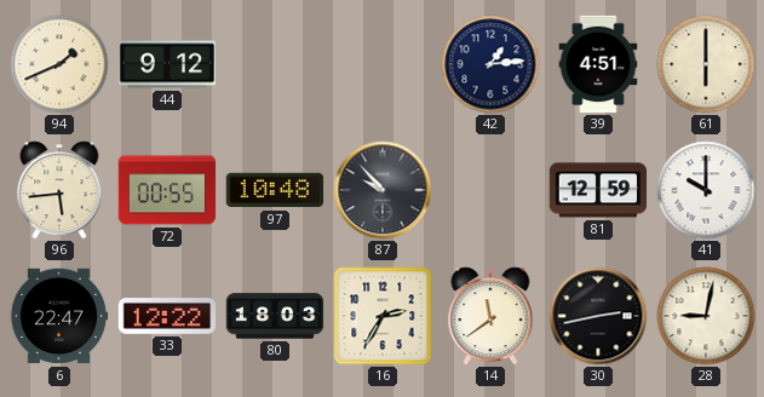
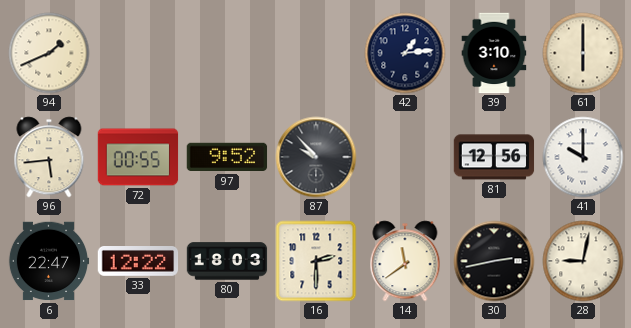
44: 9:12 -> none (167, 64)
39: 4:51 -> 3:10 (494, 53)
97: 10:48 -> 9:52 (227, 157)
81: 12:59 -> 12:56 (494, 157)
16: 2:35 -> 2:30 (316, 261)
